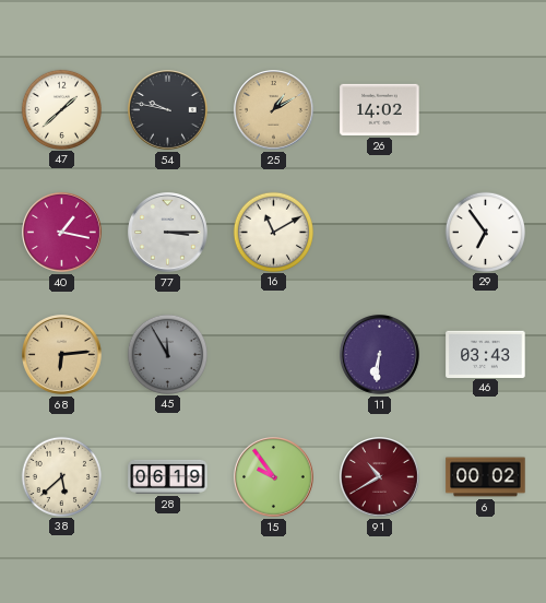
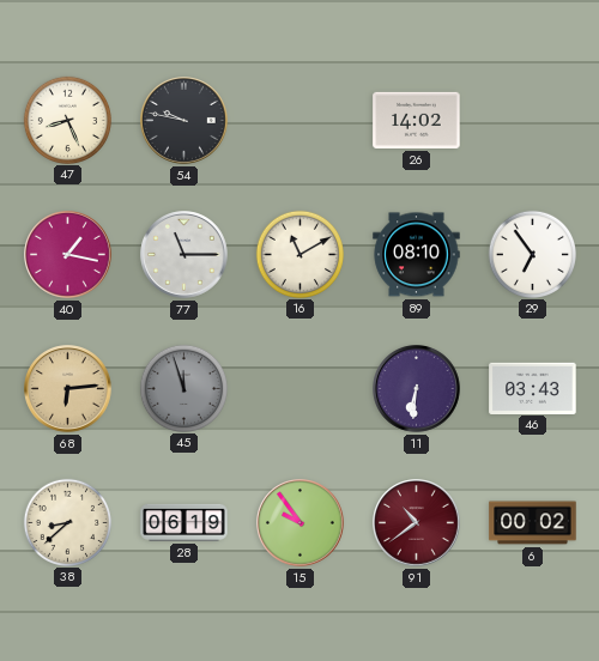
47: 1:38 -> 8:26 (67, 120)
25: 1:10 -> none (274, 110)
77: 3:15 -> 11:15 (184, 255)
89: none -> 08:10 (417, 255)
45: 11:55 -> 11:57 (183, 388)
38: 5:38 -> 8:38 (67, 522)
91: 10:40 -> 10:39 (417, 523)
